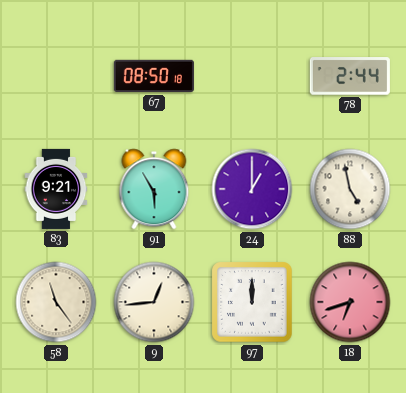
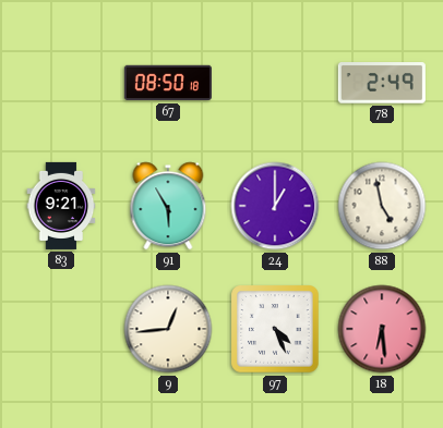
78: 2:44 -> 2:49 (382, 83)
58: 11:24 -> none (56, 302)
97: 12:00 -> 4:26 (275, 329)
18: 6:42 -> 6:29 (382, 329)
